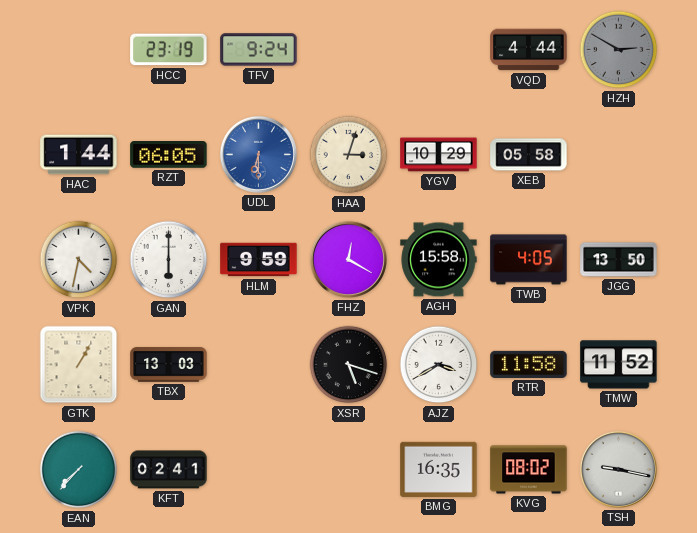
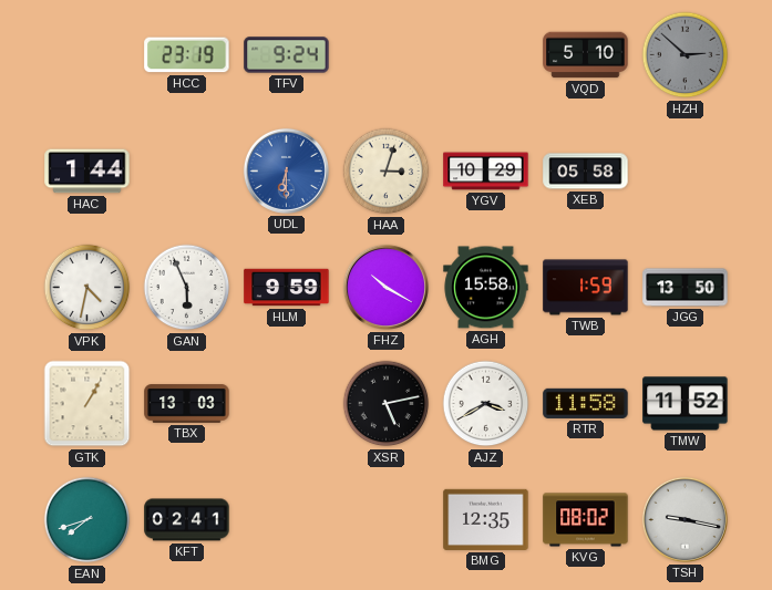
VQD: 4:44 -> 5:10 (586, 55)
HZH: 2:50 -> 2:52 (686, 55)
RZT: 06:05 -> none (169, 155)
GAN: 6:00 -> 5:56 (187, 288)
FHZ: 12:20 -> 10:20 (385, 287)
TWB: 4:05 -> 1:59 (586, 288)
XSR: 5:18 -> 5:13 (387, 404)
EAN: 7:37 -> 7:42 (88, 520)
BMG: 16:35 -> 12:35 (486, 519)
